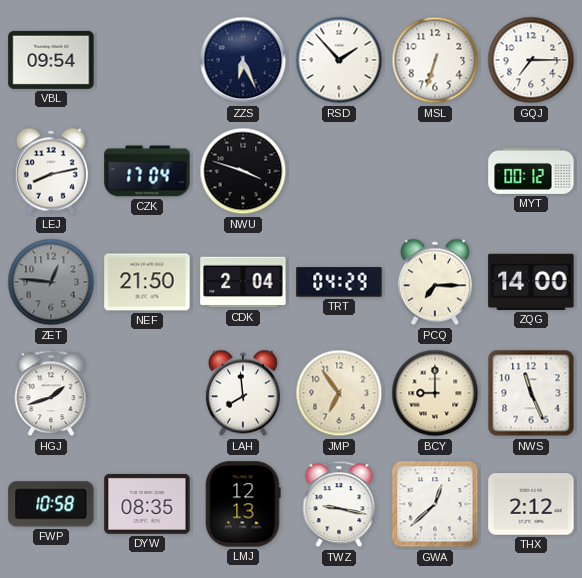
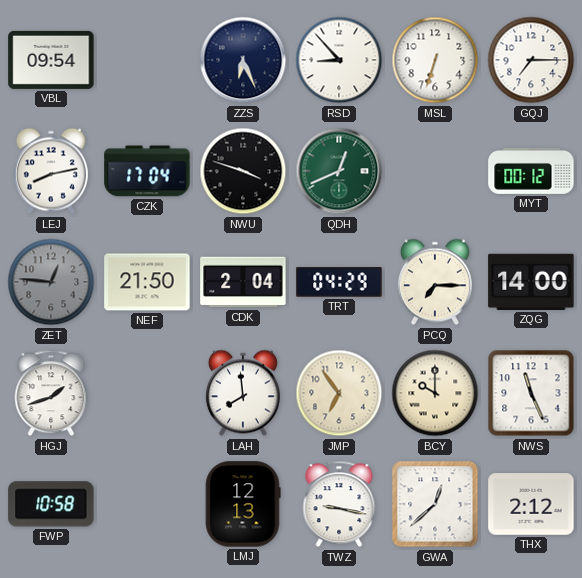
RSD: 1:53 -> 8:53 (339, 60)
QDH: none -> 12:41 (339, 171)
BCY: 9:00 -> 10:00 (435, 393)
DYW: 08:35 -> none (147, 504)
